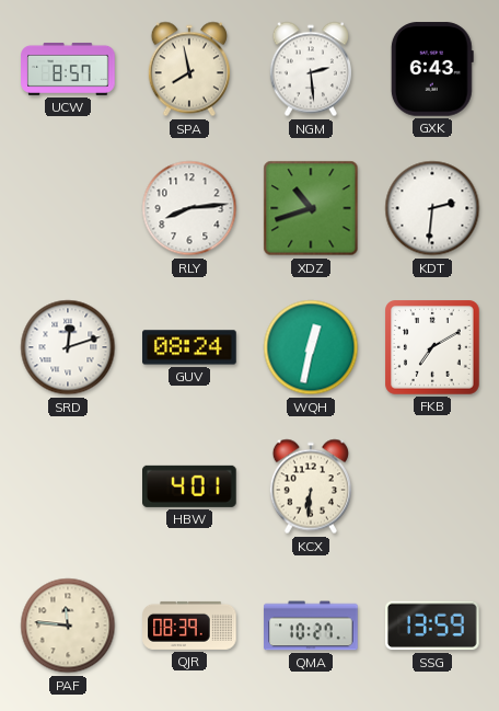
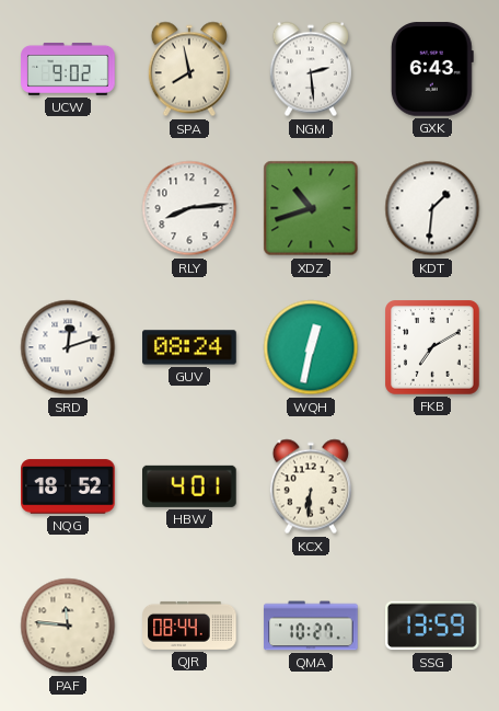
UCW: 8:57 -> 9:02 (68, 69)
KDT: 2:31 -> 1:31 (432, 208)
NQG: none -> 18:52 (68, 486)
QJR: 08:39 -> 08:44 (189, 626)
